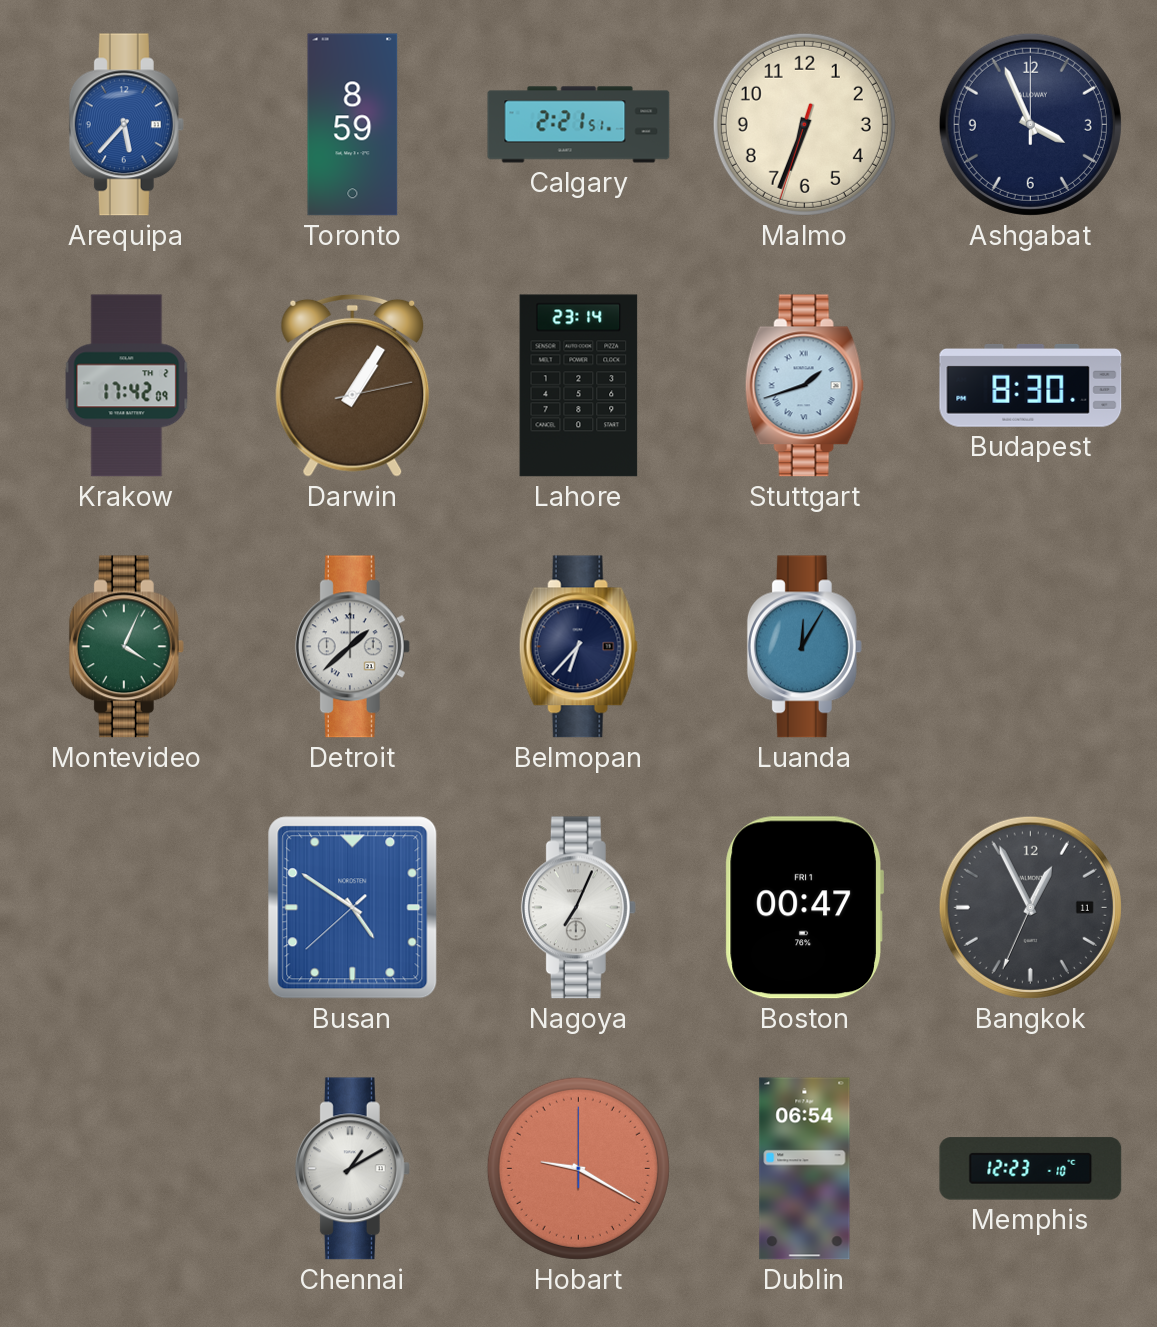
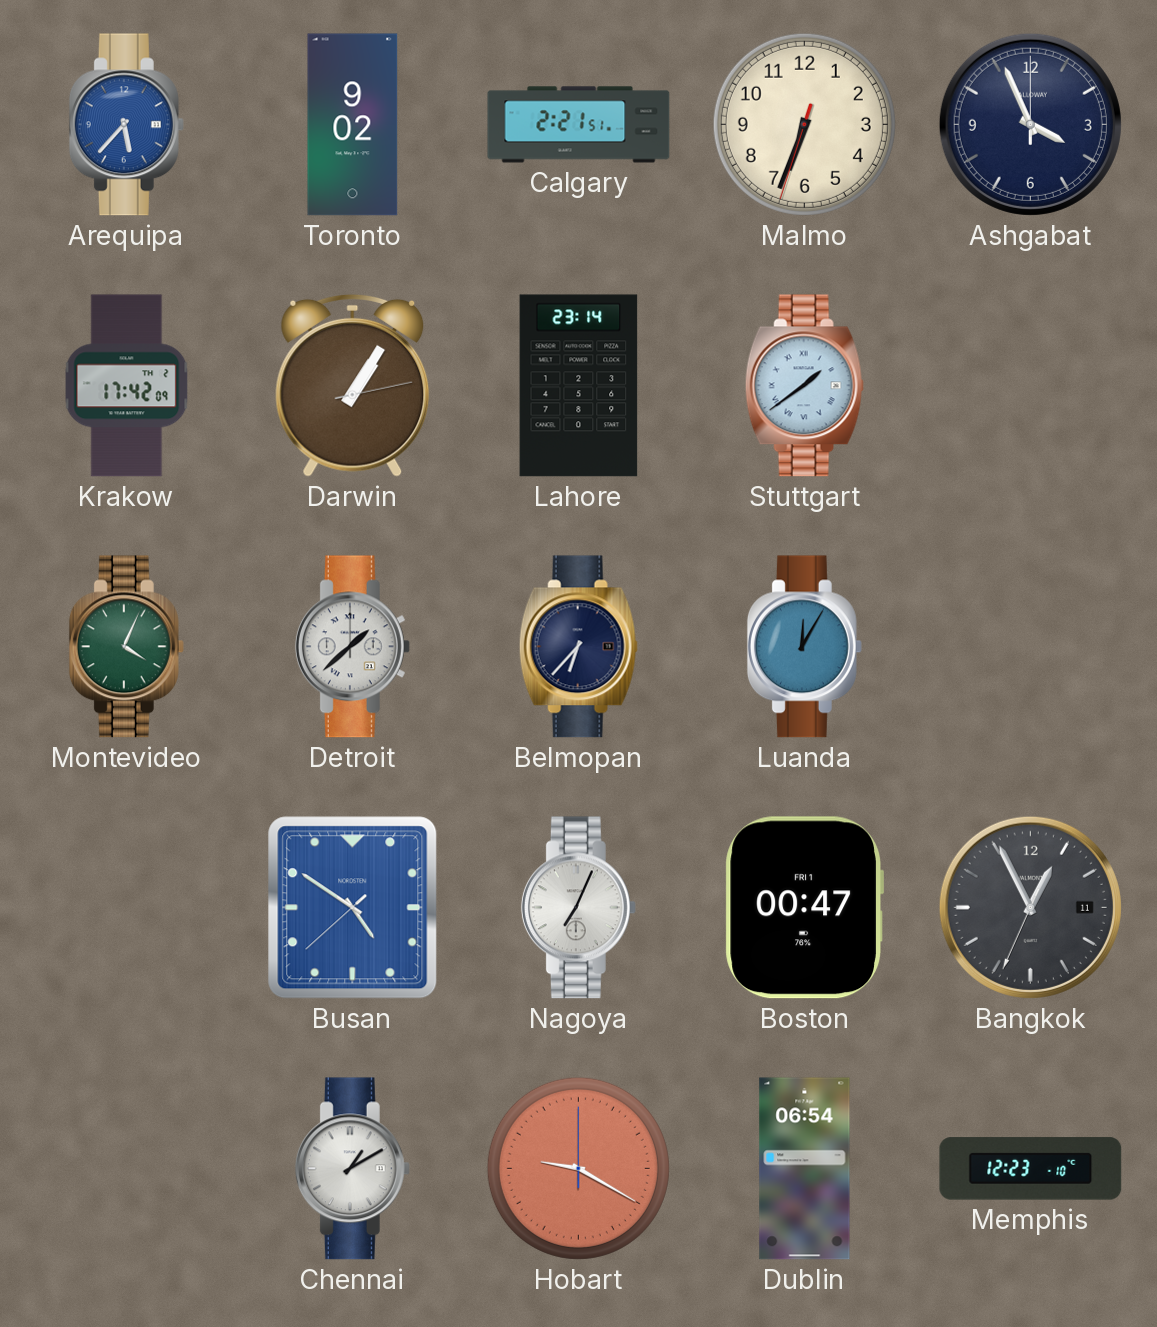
Toronto: 8:59 -> 9:02 (353, 125)
Stuttgart: 1:42 -> 1:39 (804, 386)
Budapest: 8:30 -> none (1031, 385)
